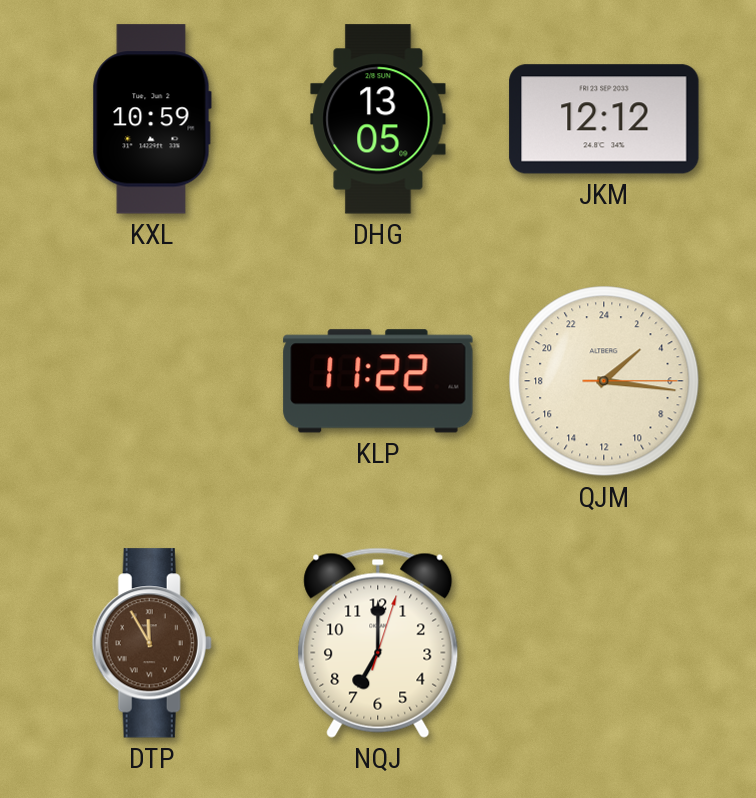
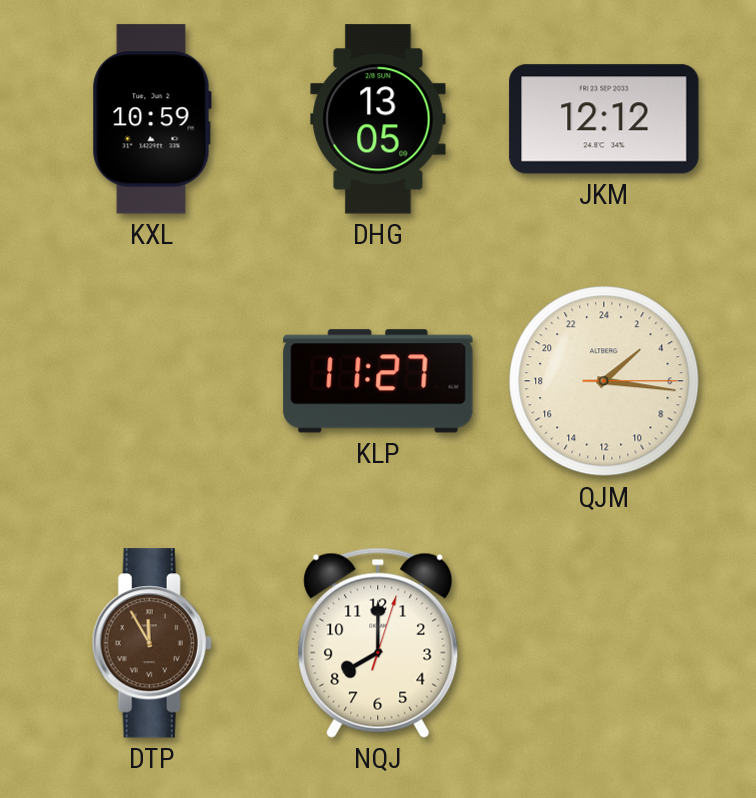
KLP: 11:22 -> 11:27 (378, 381)
NQJ: 7:00 -> 8:00 (378, 643)
